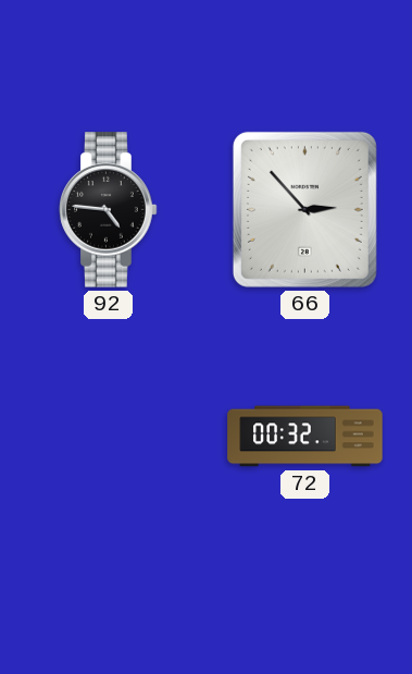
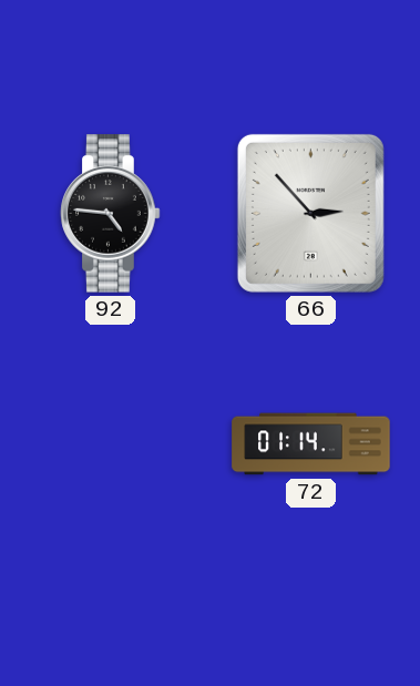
72: 00:32 -> 01:14 (311, 444)
